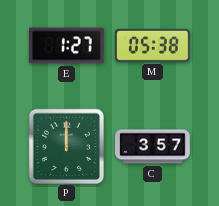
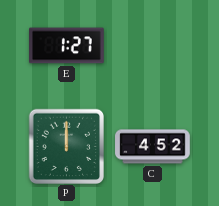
M: 05:38 -> none (153, 45)
C: 3:57 -> 4:52 (153, 147)
